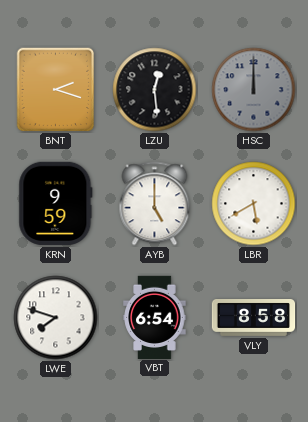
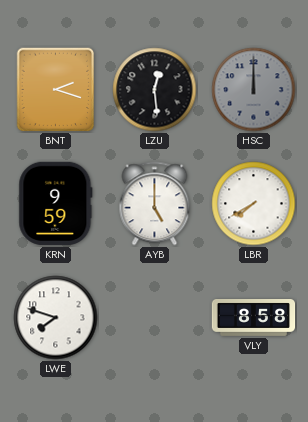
LBR: 5:40 -> 7:40 (254, 204)
VBT: 6:54 -> none (155, 317)
